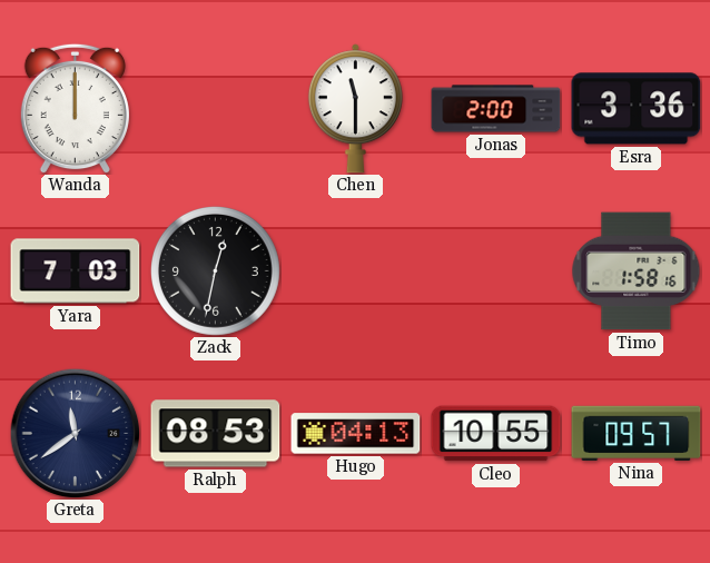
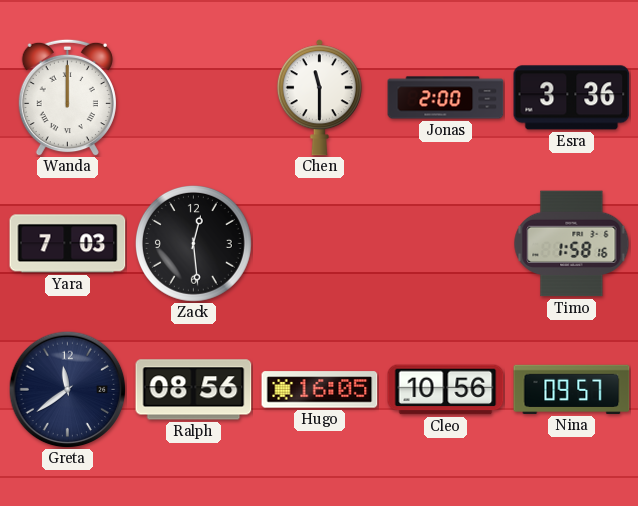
Zack: 12:32 -> 12:29 (193, 243)
Ralph: 08:53 -> 08:56 (194, 390)
Hugo: 04:13 -> 16:05 (320, 390)
Cleo: 10:55 -> 10:56 (446, 390)
